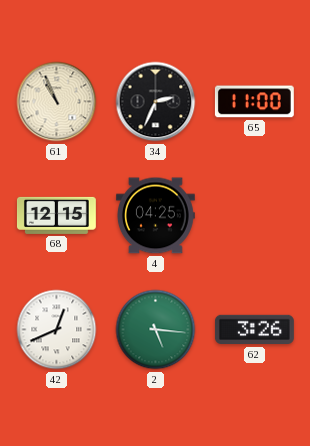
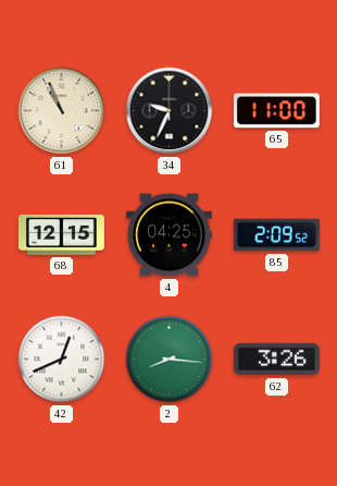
34: 2:34 -> 9:34 (170, 111)
85: none -> 2:09 (276, 235)
2: 5:16 -> 8:16 (170, 360)
